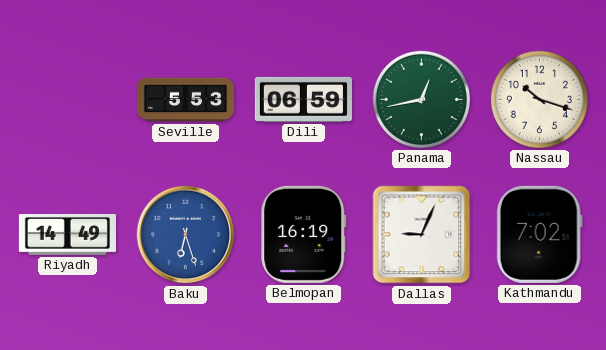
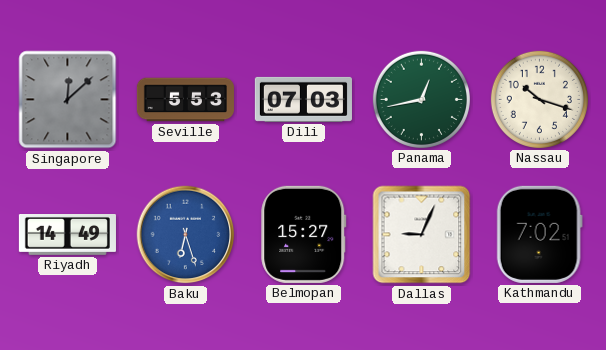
Singapore: none -> 12:08 (68, 100)
Dili: 06:59 -> 07:03 (303, 99)
Belmopan: 16:19 -> 15:27 (304, 234)
